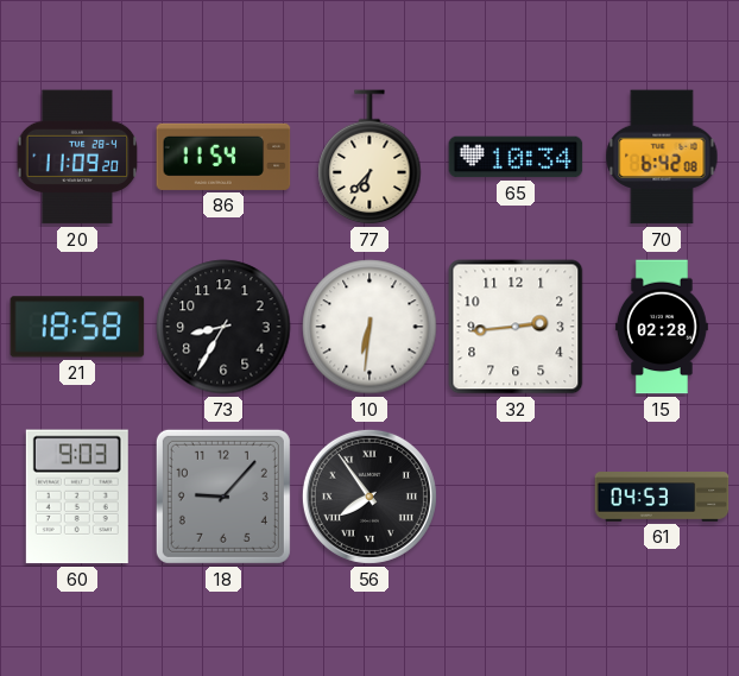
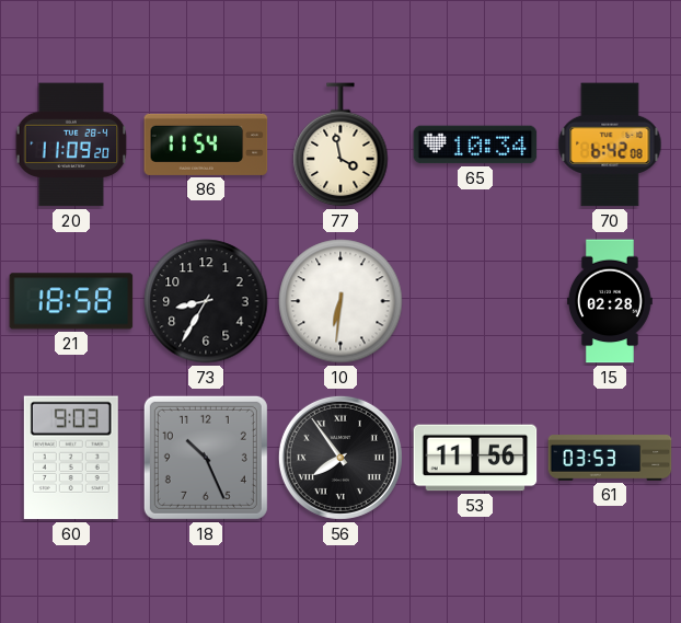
77: 6:37 -> 3:58 (340, 146)
32: 2:44 -> none (516, 327)
18: 9:07 -> 10:26 (206, 458)
53: none -> 11:56 (475, 458)
61: 04:53 -> 03:53 (610, 458)
